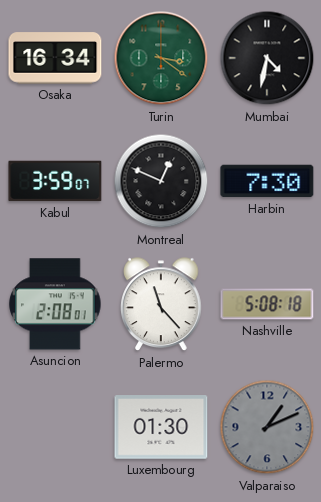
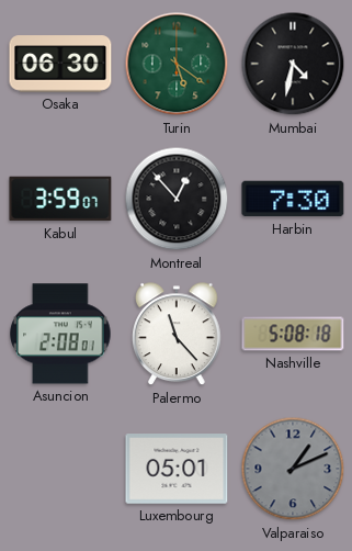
Osaka: 16:34 -> 06:30 (60, 64)
Turin: 3:21 -> 5:21 (177, 64)
Montreal: 12:49 -> 12:53 (177, 199)
Luxembourg: 01:30 -> 05:01 (177, 469)
